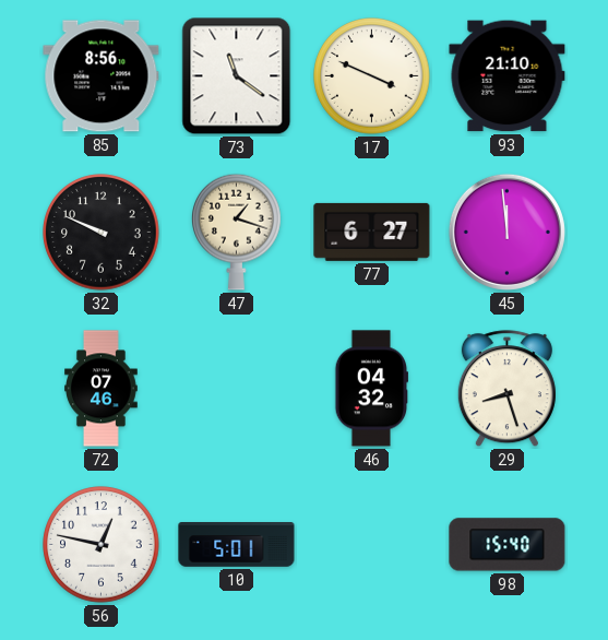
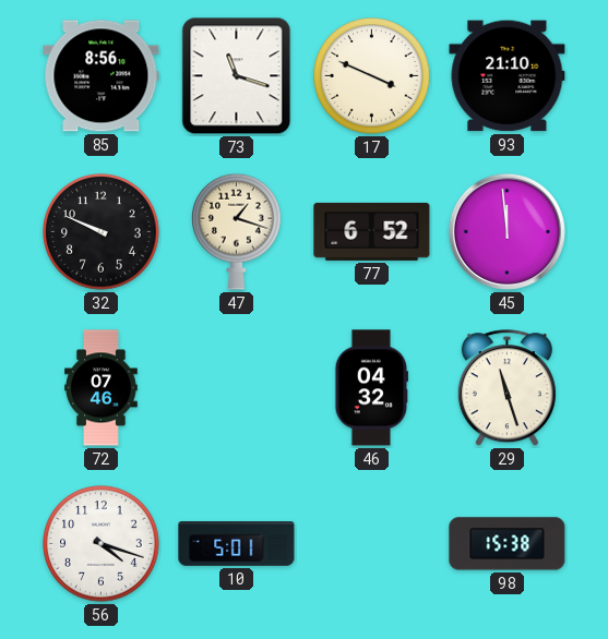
73: 11:21 -> 11:18 (237, 76)
77: 6:27 -> 6:52 (372, 231)
29: 8:27 -> 11:27 (506, 388)
56: 12:47 -> 4:18 (102, 544)
98: 15:40 -> 15:38 (508, 544)
